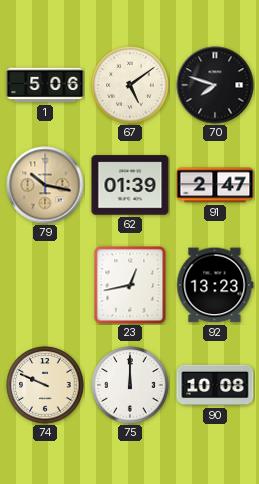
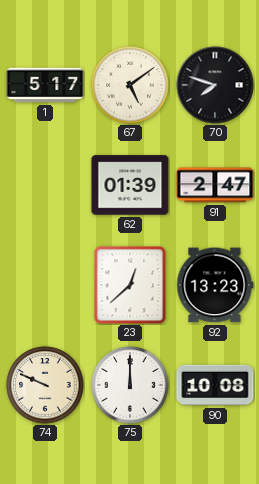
1: 5:06 -> 5:17 (45, 85)
79: 10:17 -> none (45, 185)
23: 12:43 -> 12:38 (130, 285)
